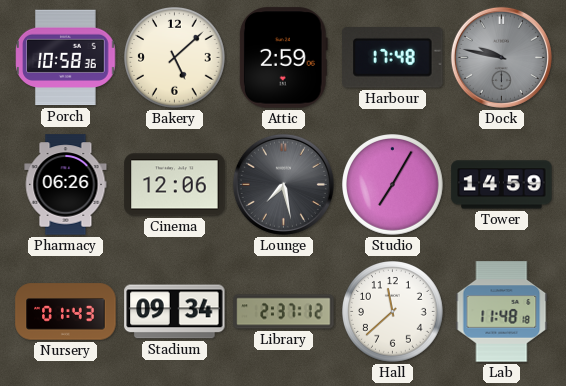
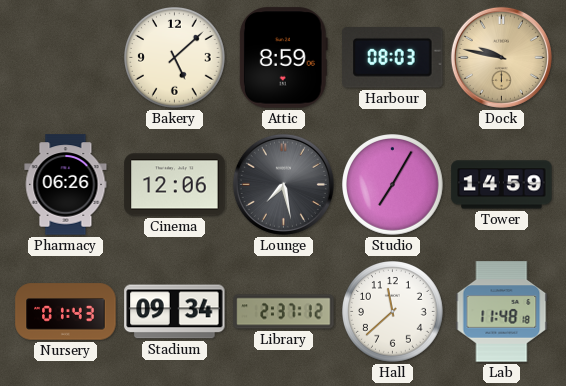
Porch: 10:58 -> none (66, 58)
Attic: 2:59 -> 8:59 (283, 58)
Harbour: 17:48 -> 08:03 (393, 58)
Dock dial: grey -> champagne (501, 57)
